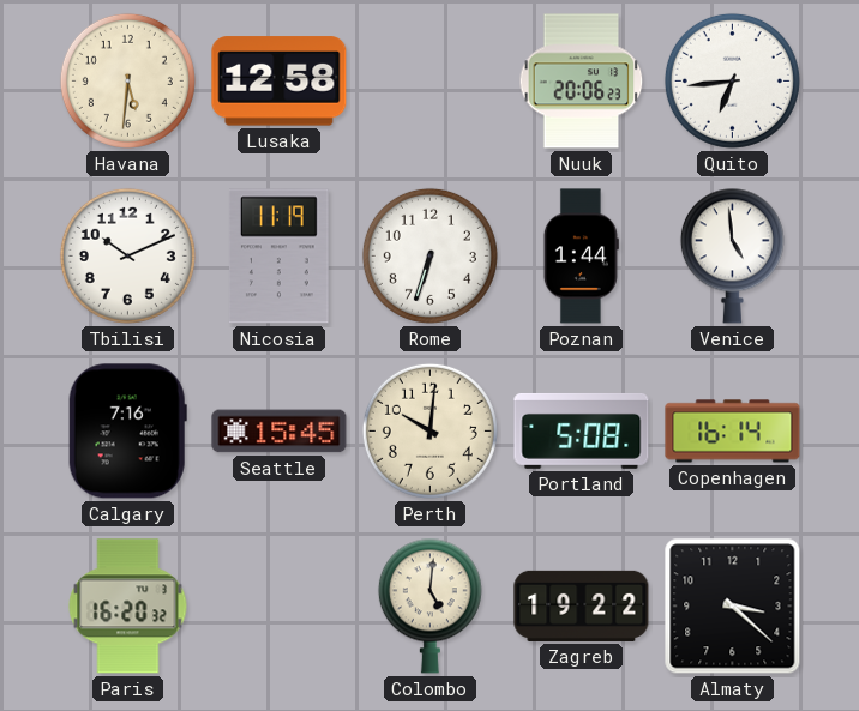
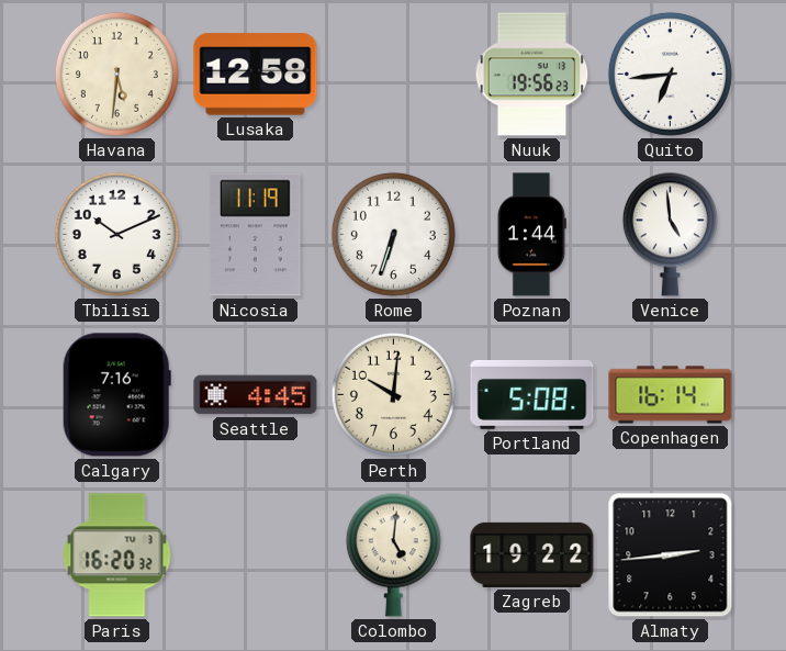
Nuuk: 20:06 -> 19:56 (532, 75)
Seattle: 15:45 -> 4:45 (256, 395)
Almaty: 3:22 -> 2:44 (671, 555)
